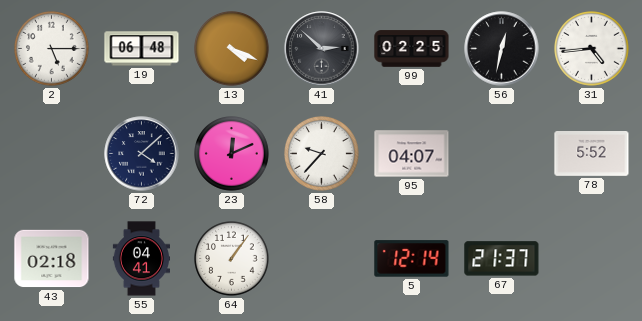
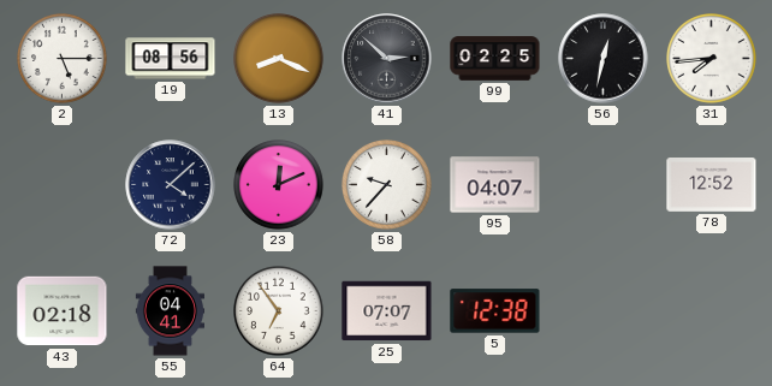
19: 06:48 -> 08:56 (171, 59)
13: 4:19 -> 8:19 (279, 59)
31: 4:44 -> 7:44 (712, 59)
78: 5:52 -> 12:52 (712, 185)
64: 1:06 -> 6:54 (279, 311)
25: none -> 07:07 (387, 311)
5: 12:14 -> 12:38 (495, 311)
67: 21:37 -> none (502, 259)
